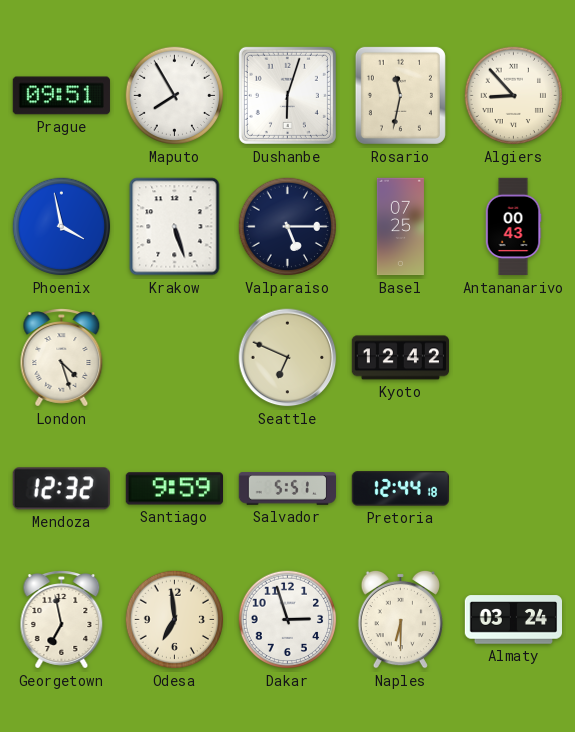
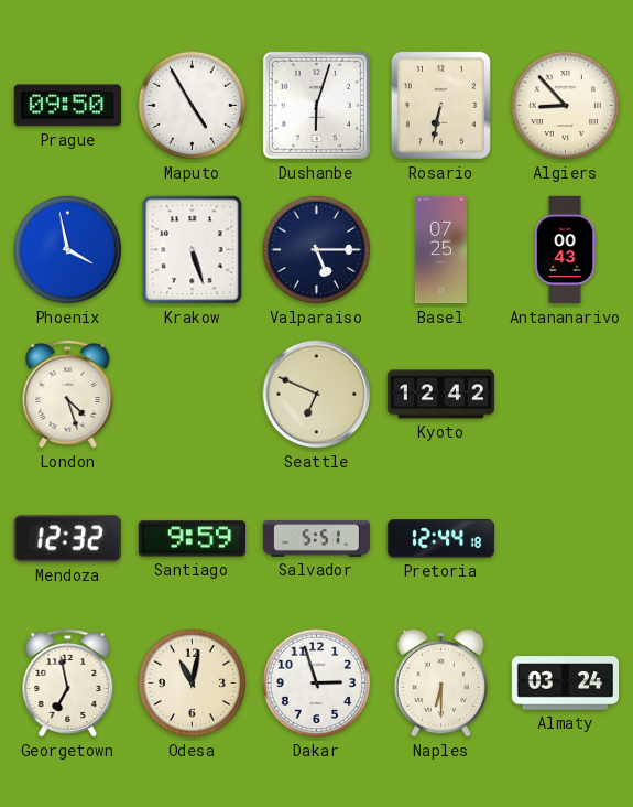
Prague: 09:51 -> 09:50 (67, 106)
Maputo: 7:55 -> 4:55 (193, 106)
Rosario: 11:32 -> 6:32 (440, 105)
Odesa: 6:59 -> 11:02 (193, 684)
